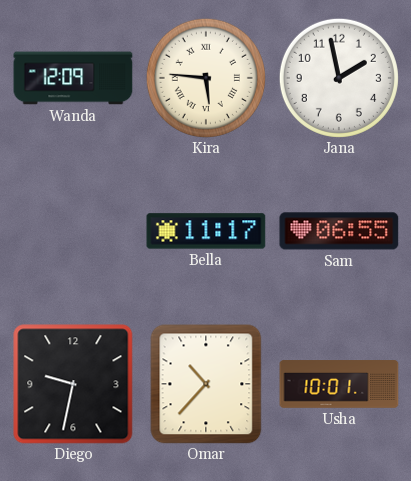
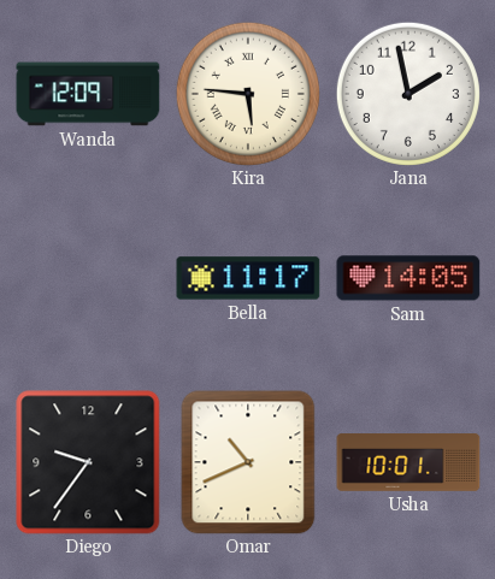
Sam: 06:55 -> 14:05 (408, 278)
Diego: 9:32 -> 9:36 (88, 462)
Omar: 10:37 -> 10:41 (248, 462)
